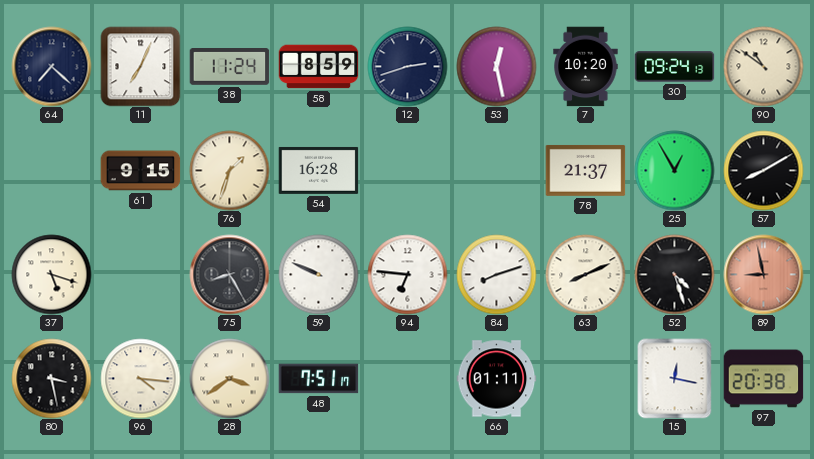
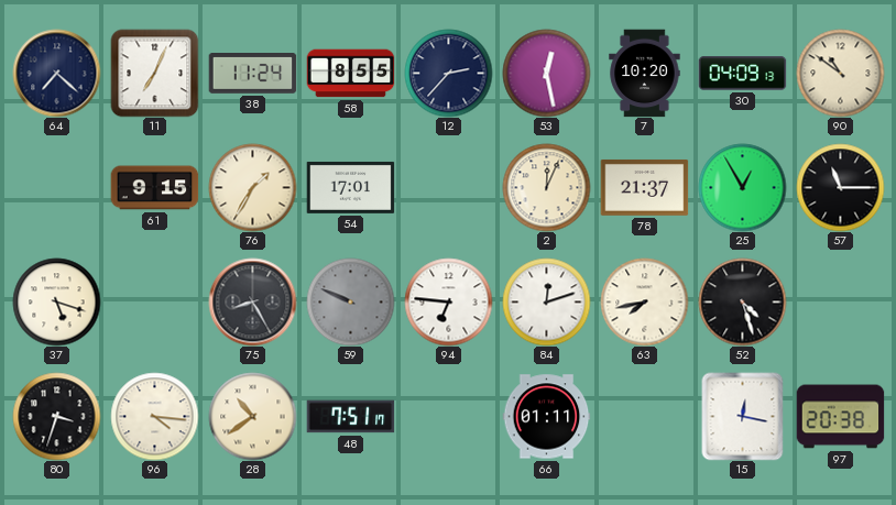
58: 8:59 -> 8:55 (350, 74)
12: 2:42 -> 2:37 (448, 73)
30: 09:24 -> 04:09 (742, 74)
76: 1:33 -> 1:35 (252, 187)
54: 16:28 -> 17:01 (350, 187)
2: none -> 12:04 (546, 187)
57: 8:10 -> 11:15 (840, 187)
59 dial: white -> grey (350, 301)
84: 8:12 -> 12:12 (546, 301)
63: 8:11 -> 7:43 (644, 301)
89: 8:58 -> none (763, 274)
80: 3:28 -> 3:33 (56, 416)
28: 3:39 -> 10:39 (252, 416)
